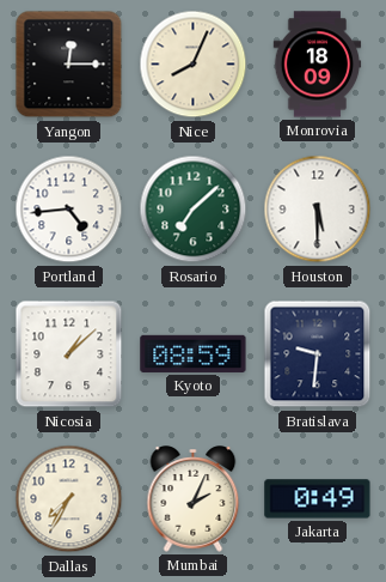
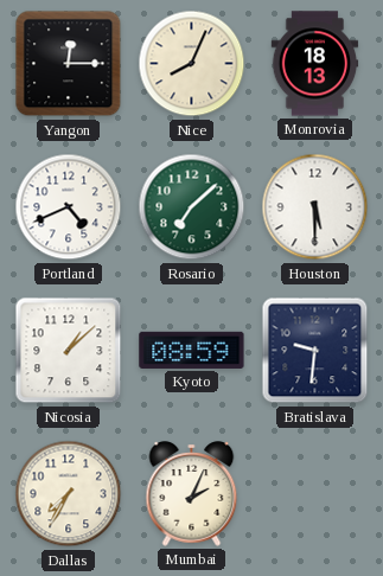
Monrovia: 18:09 -> 18:13 (315, 64)
Portland: 4:44 -> 4:41 (69, 207)
Jakarta: 0:49 -> none (318, 499)
